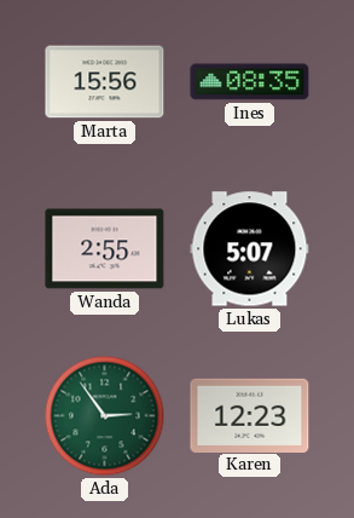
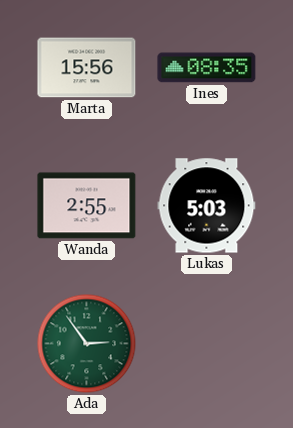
Lukas: 5:07 -> 5:03 (207, 206)
Karen: 12:23 -> none (250, 415)
